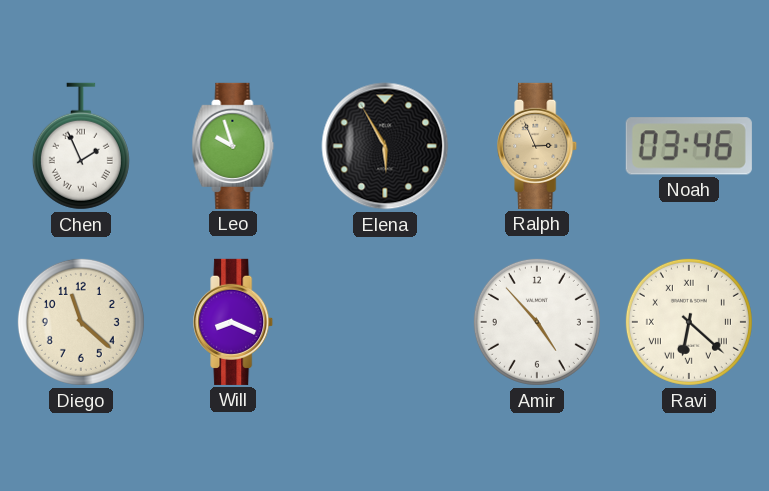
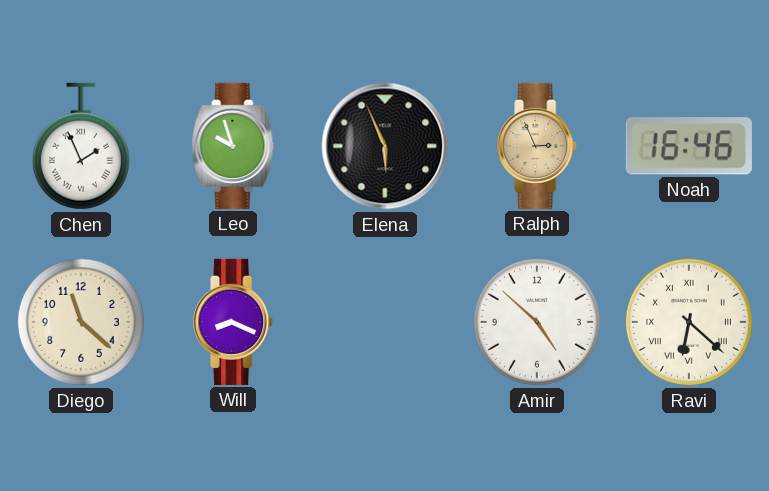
Elena: 5:55 -> 5:56 (385, 146)
Noah: 03:46 -> 16:46 (689, 146)
Amir: 4:53 -> 4:52 (537, 322)
